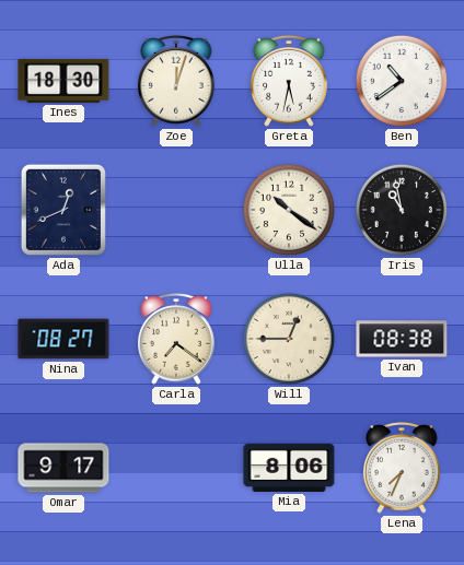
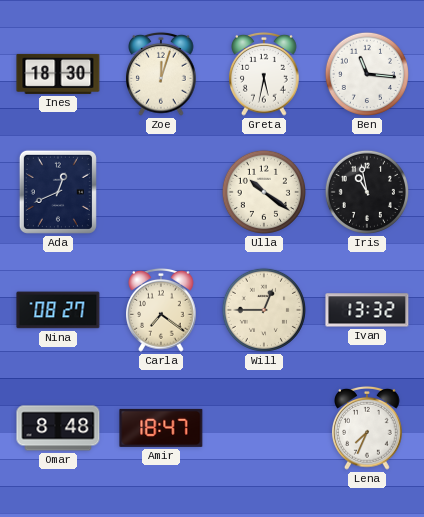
Ben: 10:39 -> 11:16 (367, 74)
Ivan: 08:38 -> 13:32 (367, 310)
Omar: 9:17 -> 8:48 (58, 428)
Amir: none -> 18:47 (161, 428)
Mia: 8:06 -> none (289, 468)
